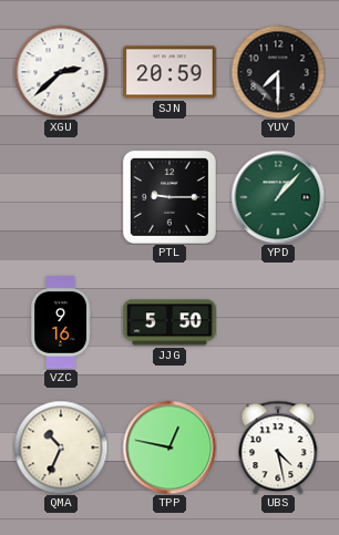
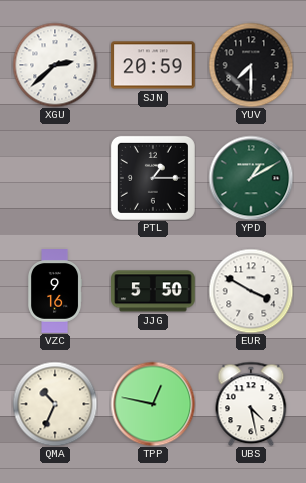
PTL: 9:15 -> 1:15 (153, 178)
YPD: 1:07 -> 1:10 (251, 178)
EUR: none -> 3:50 (251, 291)
